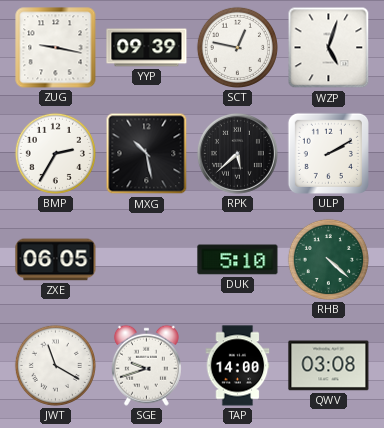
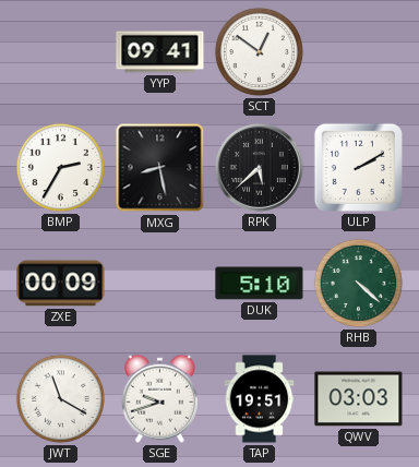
ZUG: 9:17 -> none (56, 48)
YYP: 09:39 -> 09:41 (160, 52)
SCT: 12:47 -> 12:51 (259, 51)
WZP: 5:03 -> none (329, 48)
MXG: 10:28 -> 8:28 (160, 168)
ZXE: 06:05 -> 00:09 (61, 284)
TAP: 14:00 -> 19:51 (260, 399)
QWV: 03:08 -> 03:03 (359, 399)
